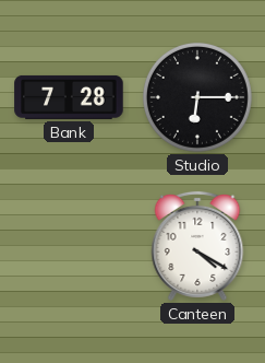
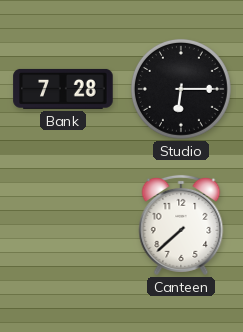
Canteen: 4:20 -> 7:38 (181, 225)
